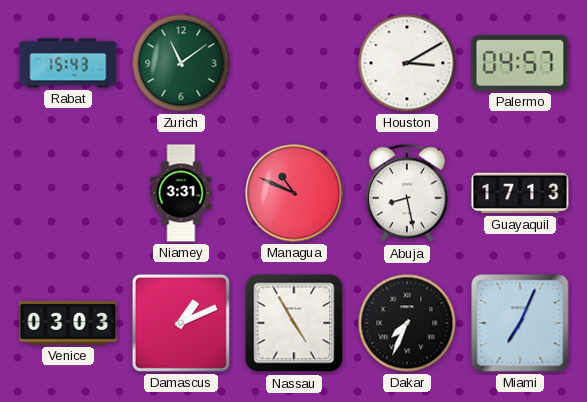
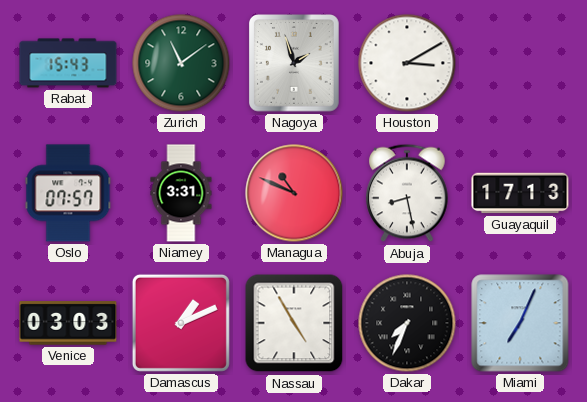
Nagoya: none -> 1:57 (295, 64)
Palermo: 04:57 -> none (520, 63)
Oslo: none -> 07:57 (68, 193)
